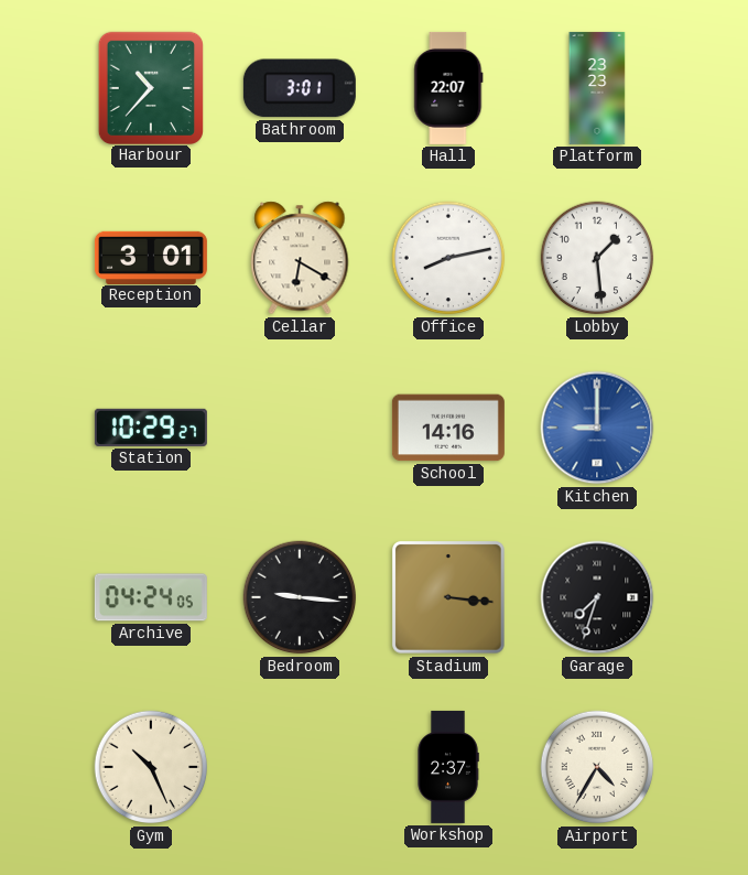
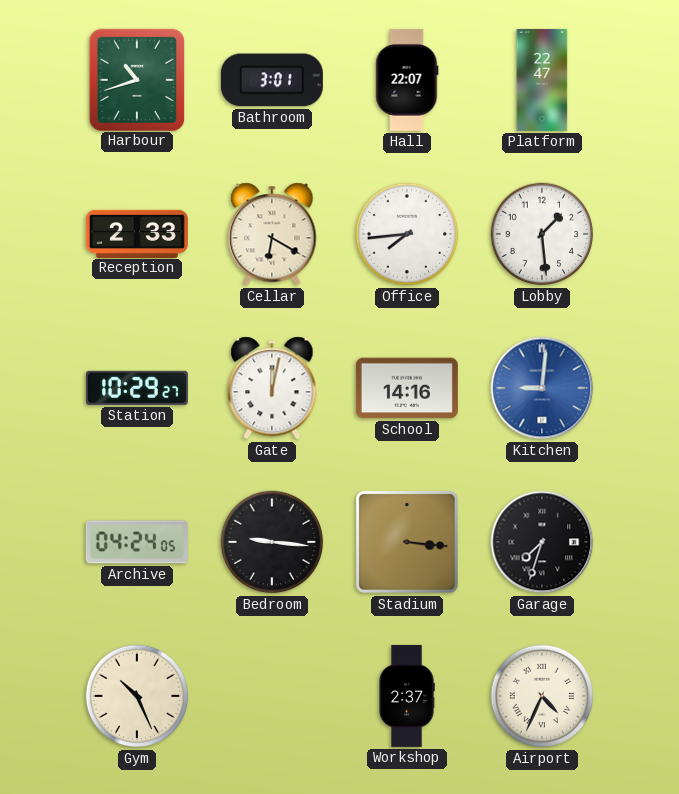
Harbour: 10:37 -> 10:42 (136, 79)
Platform: 23:23 -> 22:47 (542, 80)
Reception: 3:01 -> 2:33 (137, 233)
Office: 8:13 -> 7:44 (407, 234)
Gate: none -> 12:02 (272, 388)
Kitchen: 9:00 -> 9:01 (542, 388)
Airport: 4:35 -> 4:34 (542, 696)
